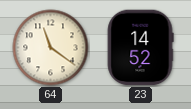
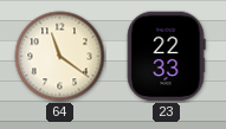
23: 14:52 -> 22:33 (166, 57)
